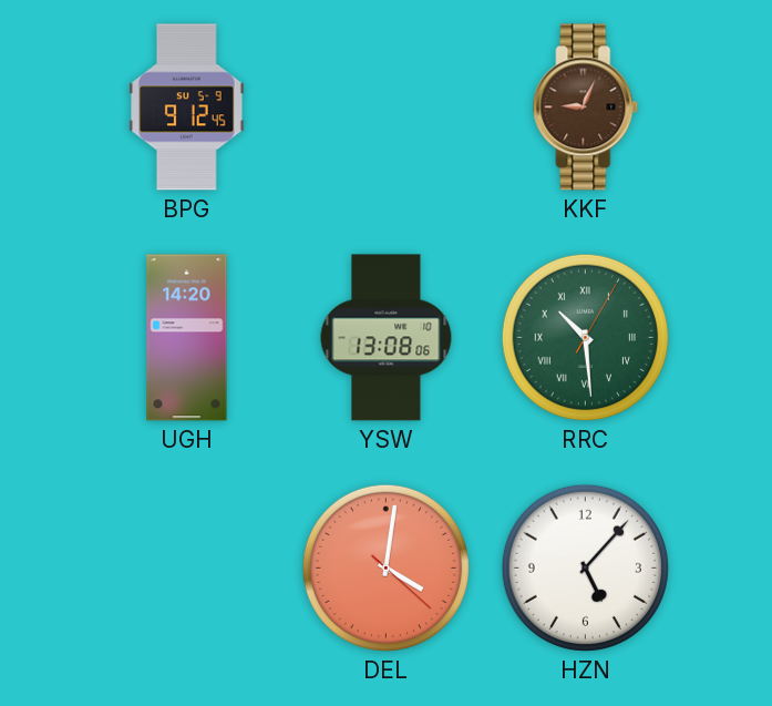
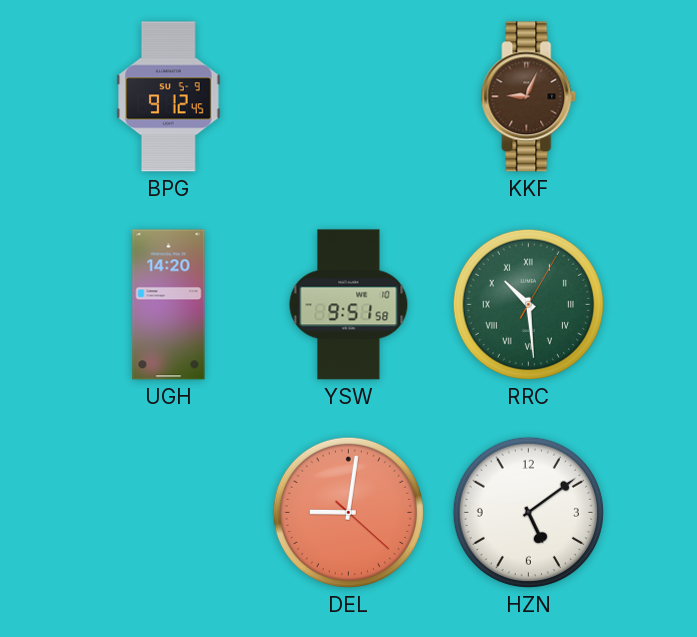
YSW: 13:08 -> 9:51 (349, 305)
DEL: 4:01 -> 9:01 (348, 512)
HZN: 5:07 -> 5:09 (528, 512)
